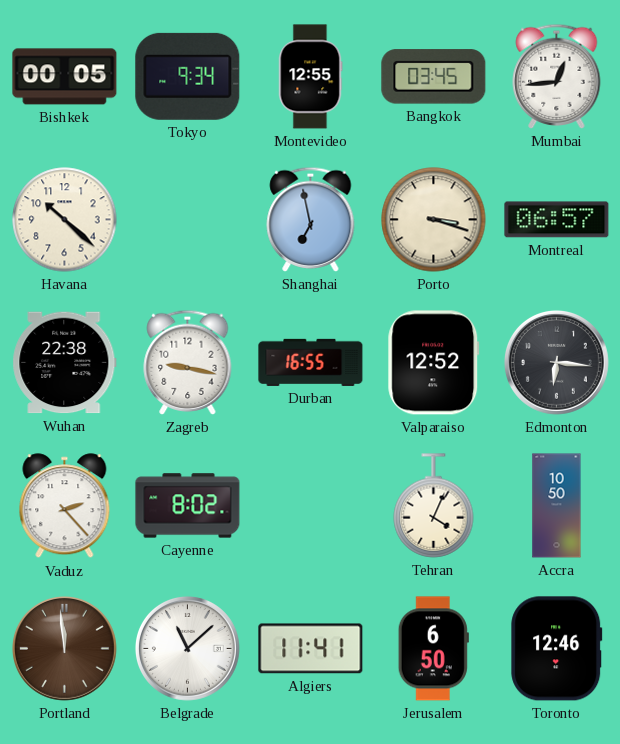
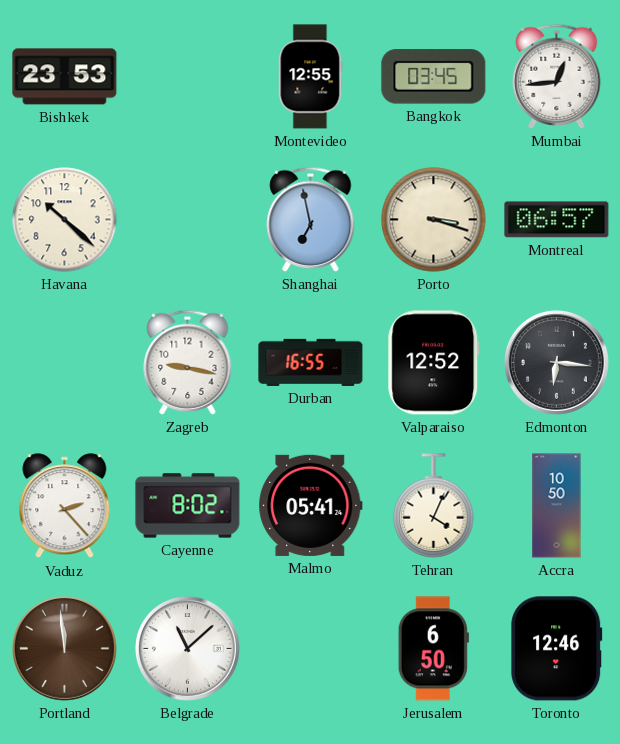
Bishkek: 00:05 -> 23:53 (65, 77)
Tokyo: 9:34 -> none (188, 76)
Wuhan: 22:38 -> none (65, 363)
Malmo: none -> 05:41 (311, 505)
Algiers: 11:41 -> none (311, 649)
